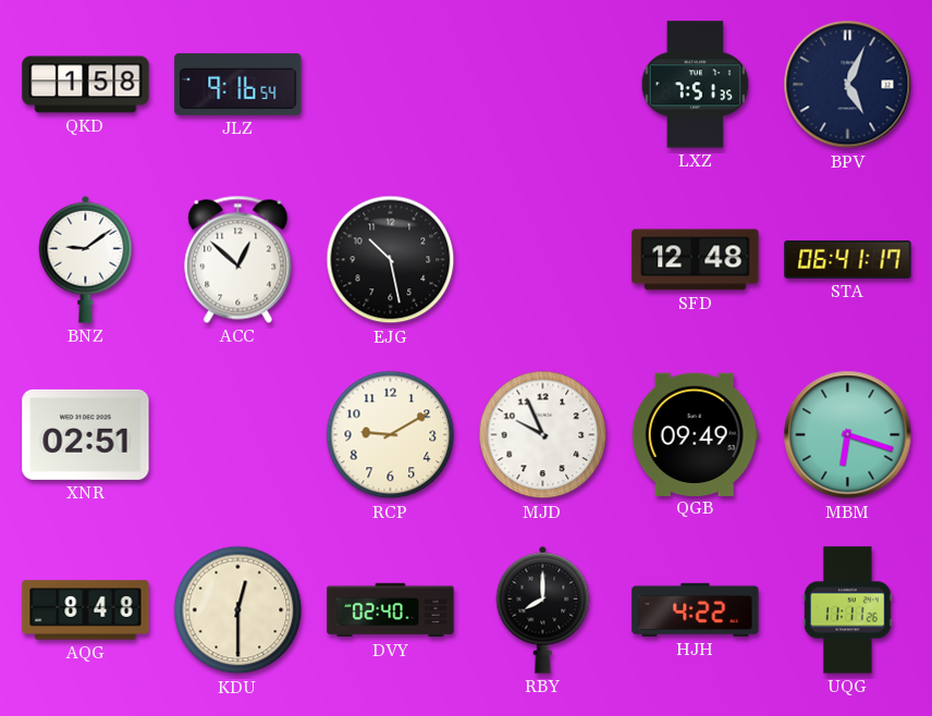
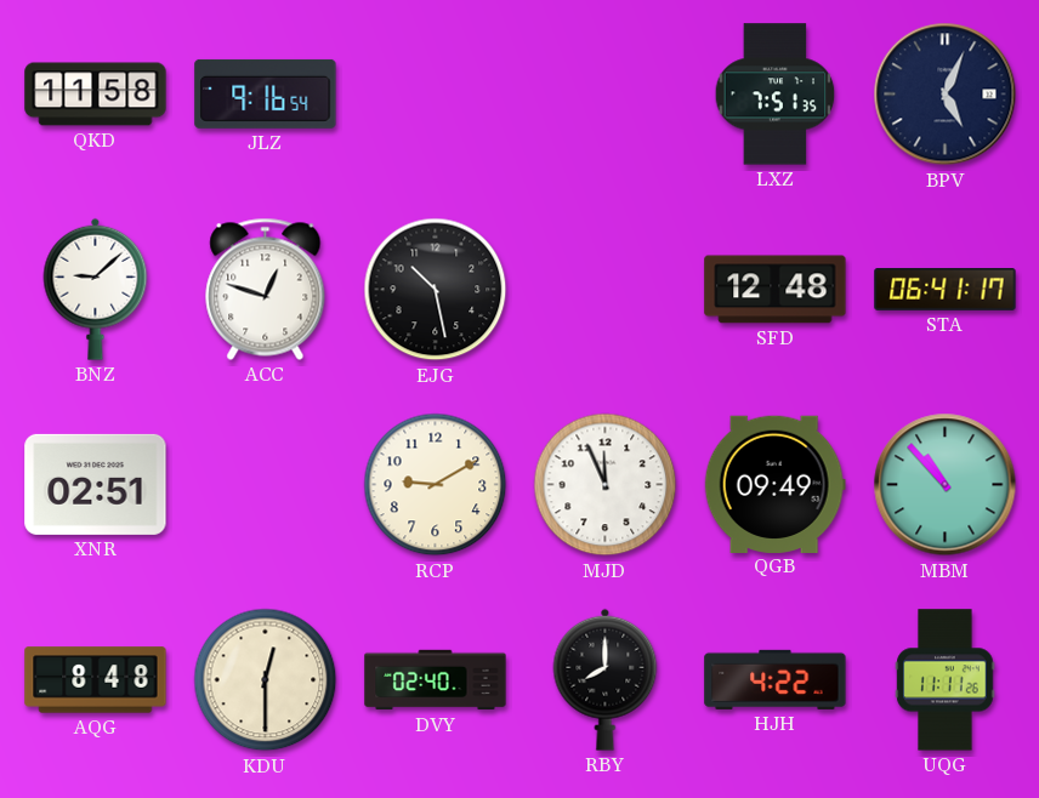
QKD: 1:58 -> 11:58 (96, 95)
BNZ: 9:09 -> 9:08 (96, 289)
ACC: 12:52 -> 12:48 (266, 289)
MJD: 9:56 -> 11:56 (606, 485)
MBM: 6:18 -> 10:53 (946, 485)
